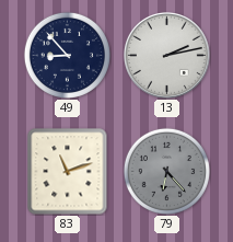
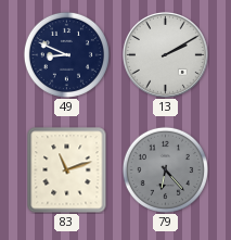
49: 8:53 -> 8:49 (66, 54)
13: 2:13 -> 2:10 (165, 54)
